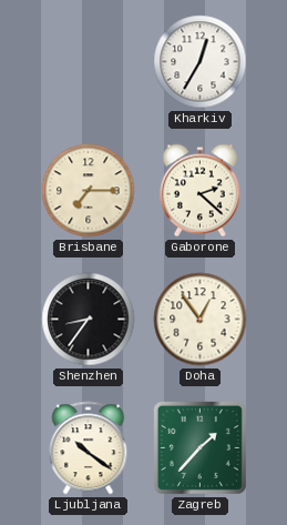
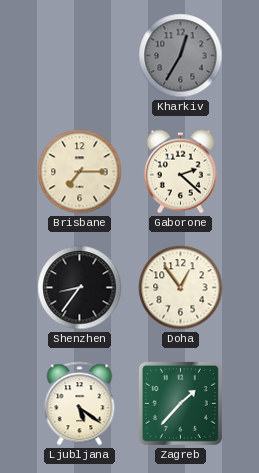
Kharkiv dial: white -> grey (181, 56)
Ljubljana: 10:21 -> 5:21 (80, 404)
